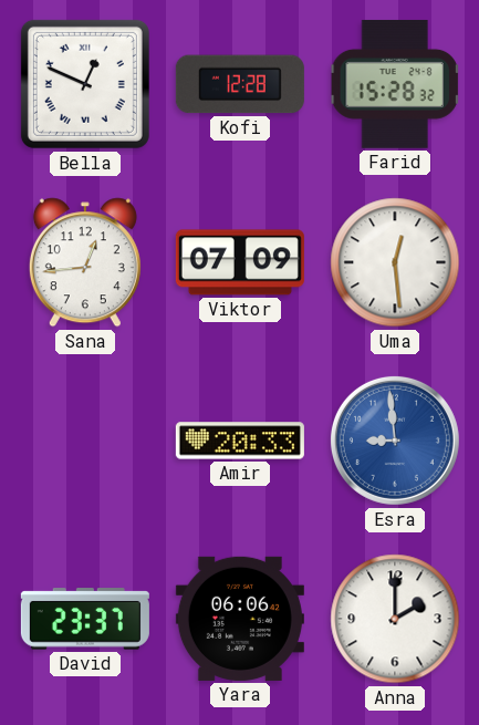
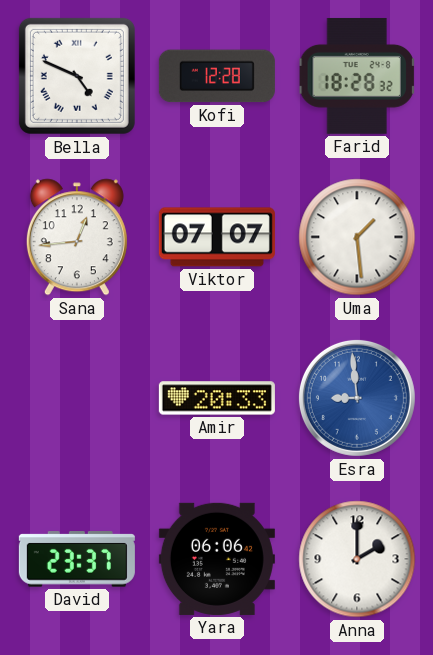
Bella: 12:49 -> 4:49 (77, 76)
Farid: 15:28 -> 18:28 (357, 76)
Viktor: 07:09 -> 07:07 (217, 237)
Uma: 12:29 -> 1:29 (357, 237)
